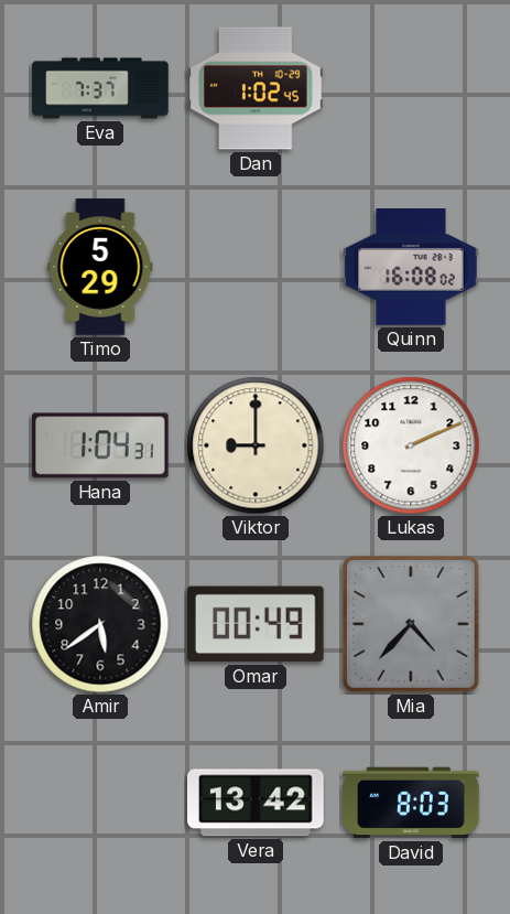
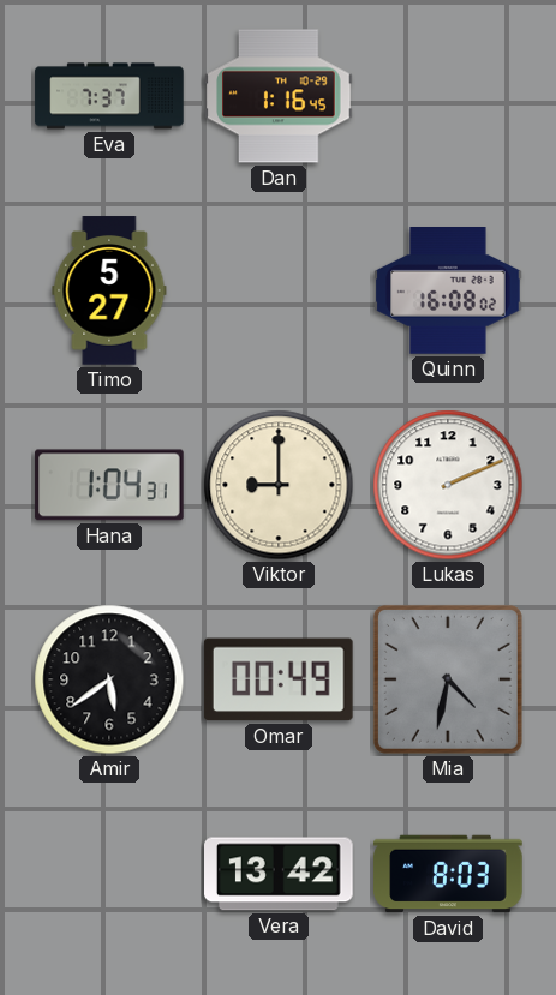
Dan: 1:02 -> 1:16 (279, 96)
Timo: 5:29 -> 5:27 (109, 290)
Mia: 4:37 -> 4:32 (448, 679)
